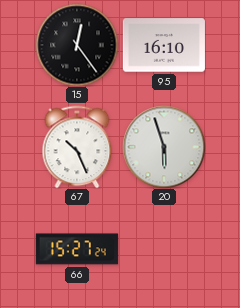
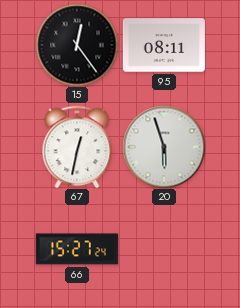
95: 16:10 -> 08:11 (164, 45)
67: 10:26 -> 12:32 (77, 147)
